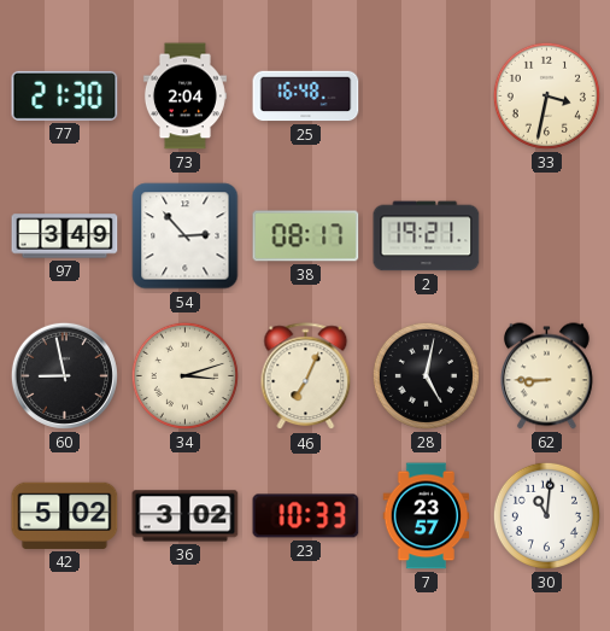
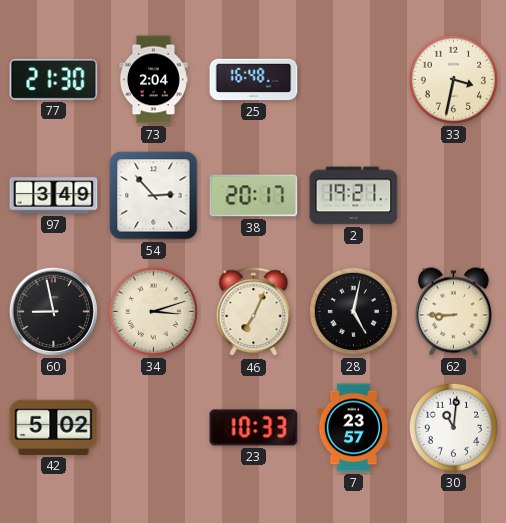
38: 08:17 -> 20:17 (254, 196)
36: 3:02 -> none (186, 516)
